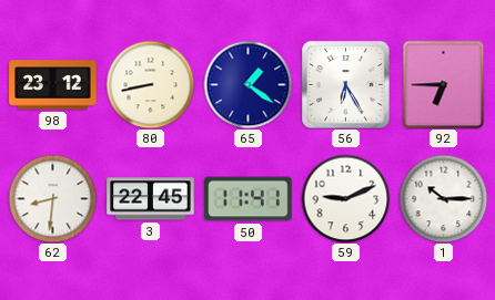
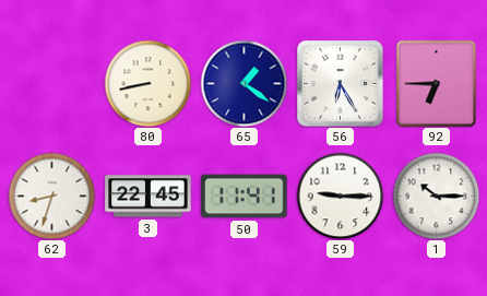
98: 23:12 -> none (53, 85)
62: 8:31 -> 8:33 (51, 196)
59: 9:11 -> 9:15 (340, 196)
